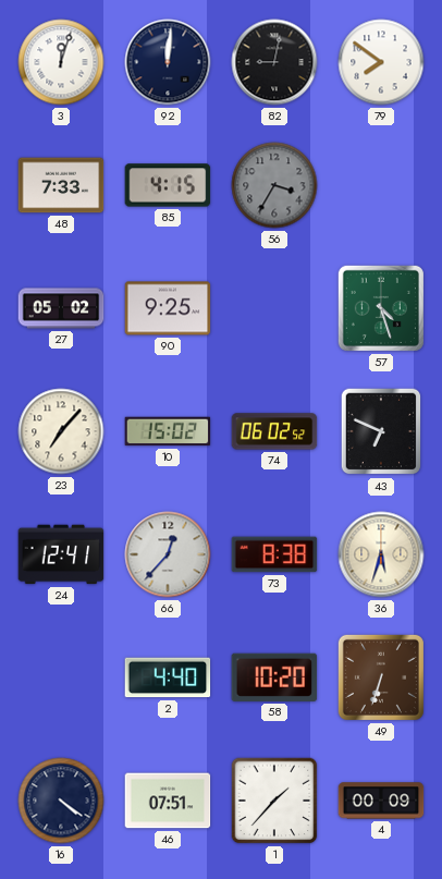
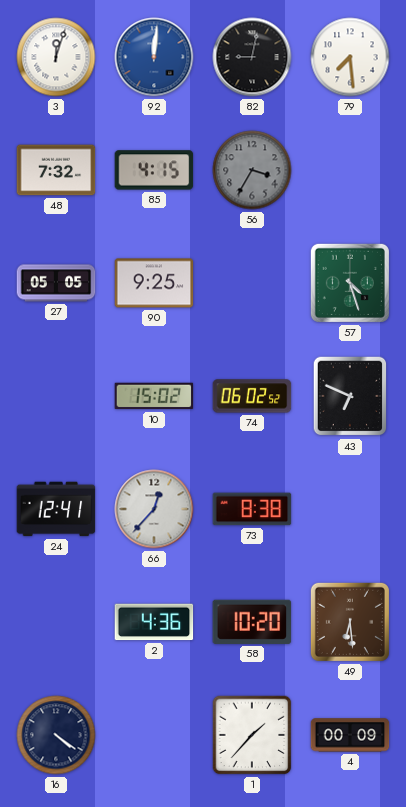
92 dial: navy -> blue (154, 57)
79: 7:51 -> 7:29 (350, 57)
48: 7:33 -> 7:32 (56, 170)
27: 05:02 -> 05:05 (56, 283)
23: 7:07 -> none (61, 431)
36: 5:33 -> none (381, 554)
2: 4:40 -> 4:36 (154, 622)
49: 6:33 -> 6:29 (350, 622)
46: 07:51 -> none (168, 801)
